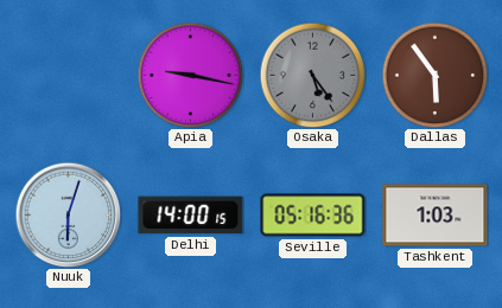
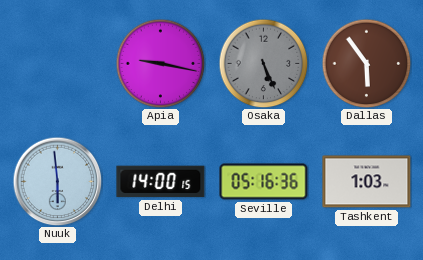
Osaka: 5:24 -> 5:26 (263, 63)
Nuuk: 6:03 -> 5:59 (57, 181)
